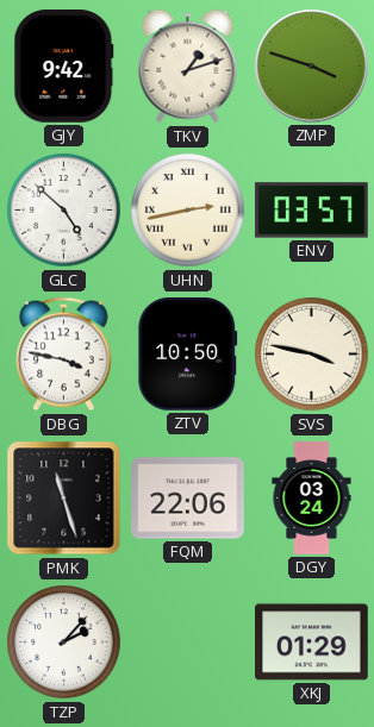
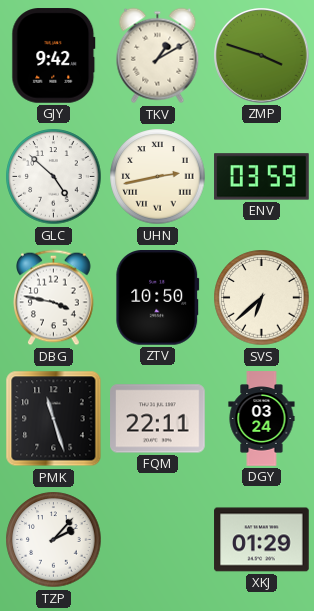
TKV: 1:12 -> 1:10 (158, 56)
ENV: 03:57 -> 03:59 (262, 177)
SVS: 3:47 -> 6:38 (262, 298)
FQM: 22:06 -> 22:11 (158, 419)
